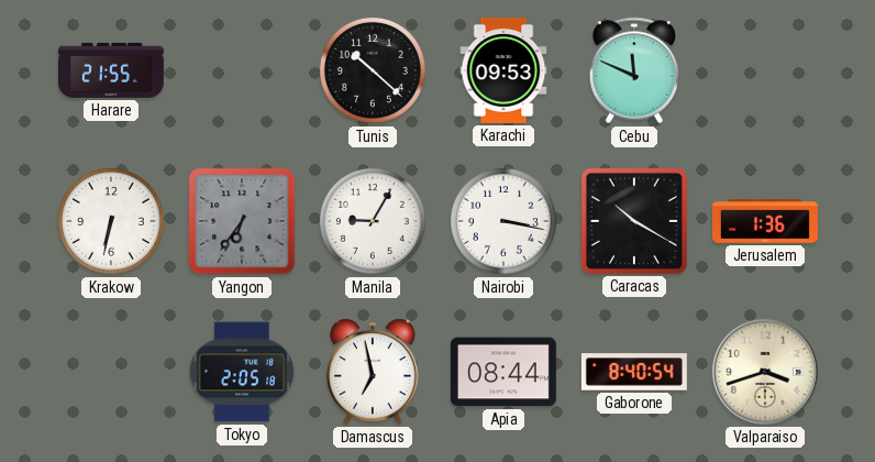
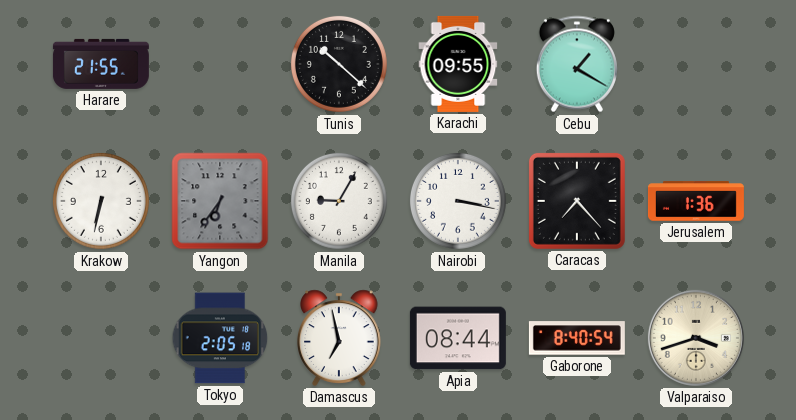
Karachi: 09:53 -> 09:55 (458, 64)
Cebu: 11:49 -> 1:20 (577, 64)
Caracas: 10:20 -> 7:23 (577, 201)
